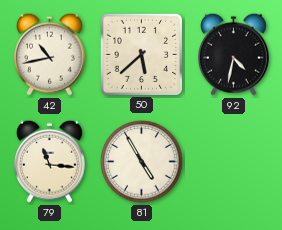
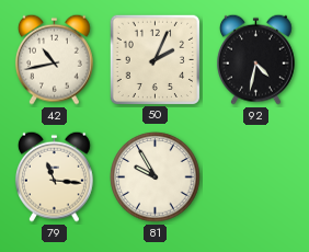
50: 5:38 -> 2:04 (154, 59)
81: 4:55 -> 9:55 (156, 177)
